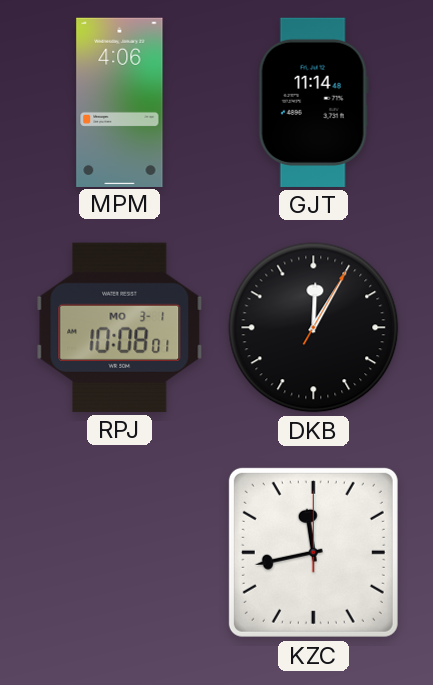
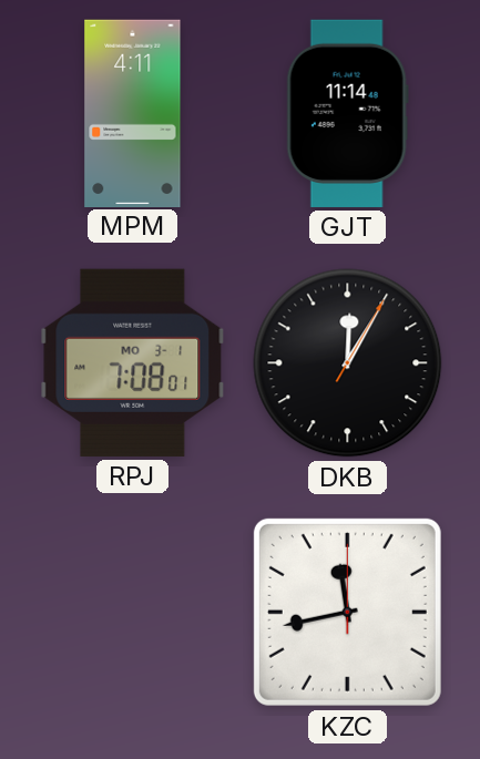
MPM: 4:06 -> 4:11 (133, 113)
RPJ: 10:08 -> 7:08 (133, 362)
